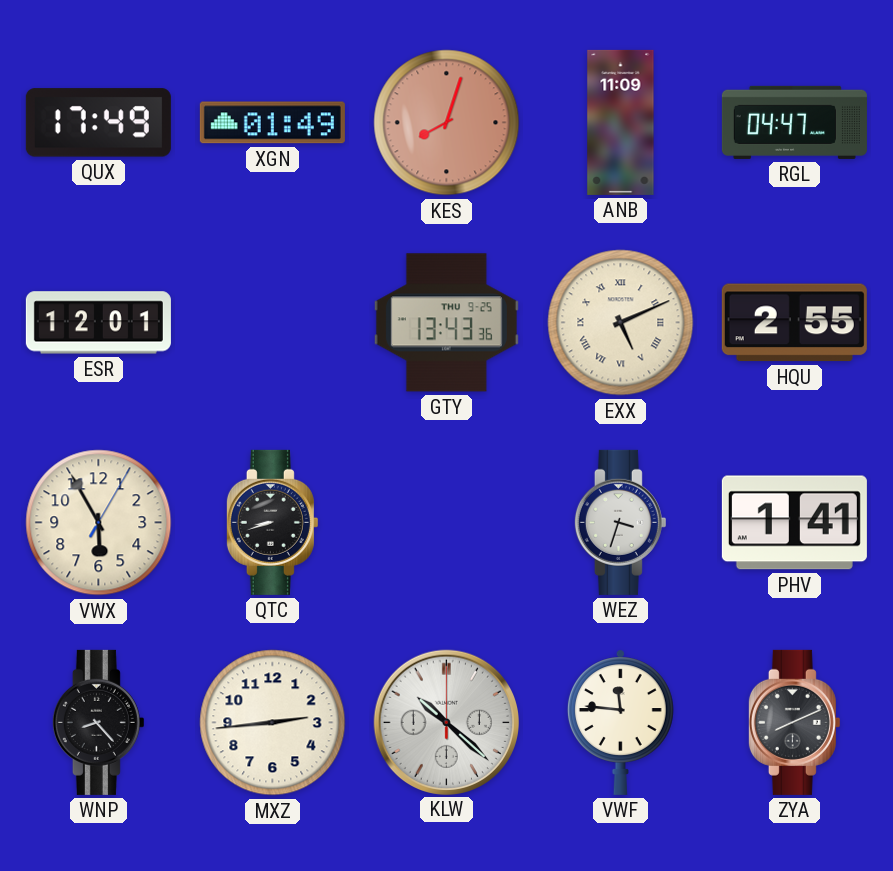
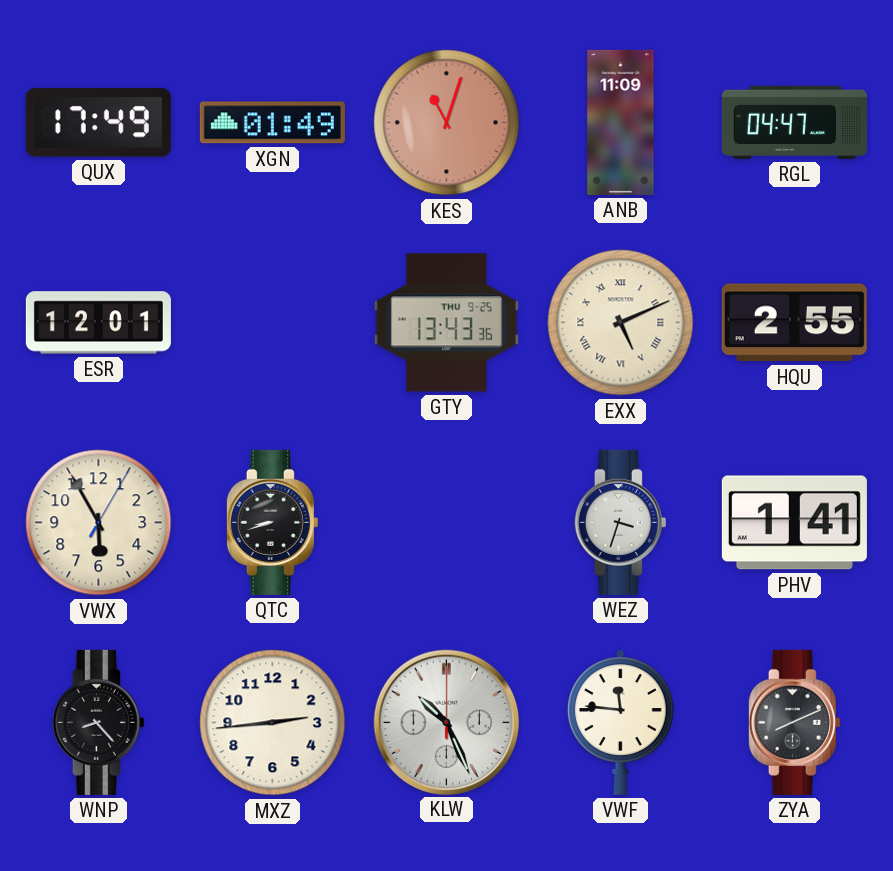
KES: 8:03 -> 11:03 (447, 123)
KLW: 10:22 -> 10:26 (446, 722)
